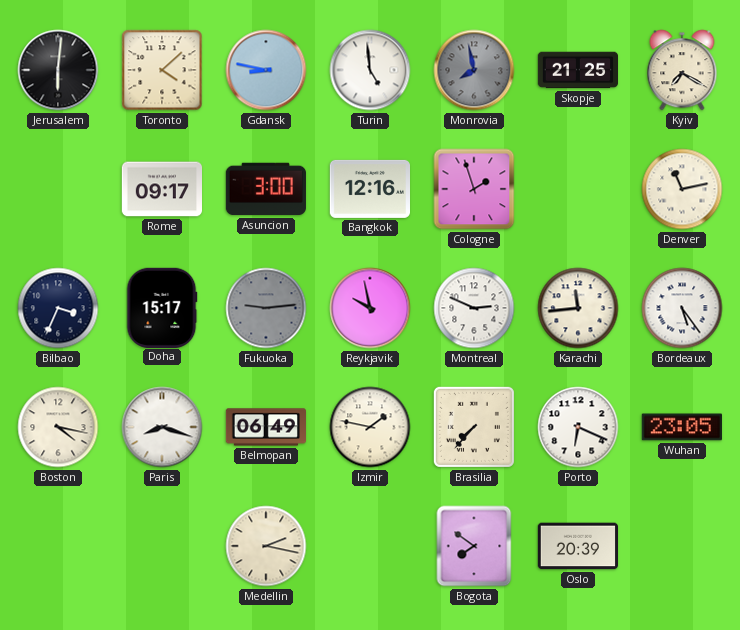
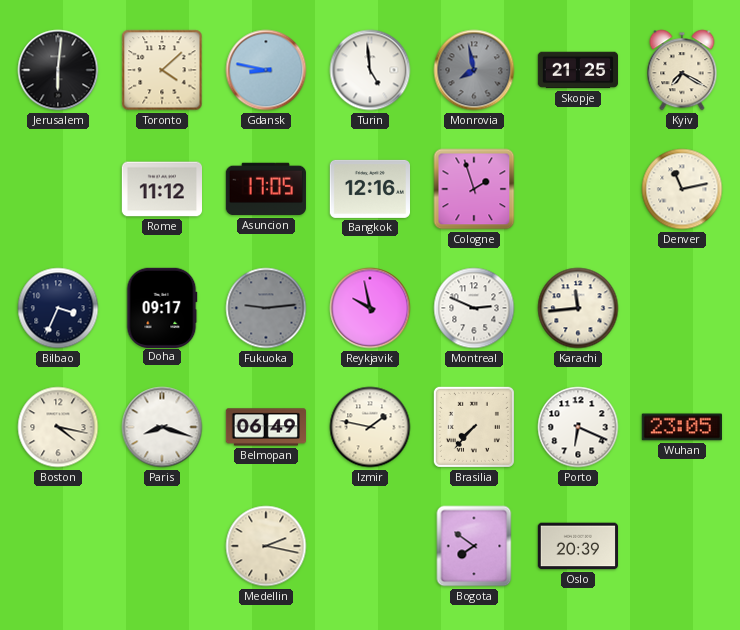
Rome: 09:17 -> 11:12 (161, 189)
Asuncion: 3:00 -> 17:05 (266, 189)
Doha: 15:17 -> 09:17 (162, 307)
Bordeaux: 5:24 -> none (682, 308)
